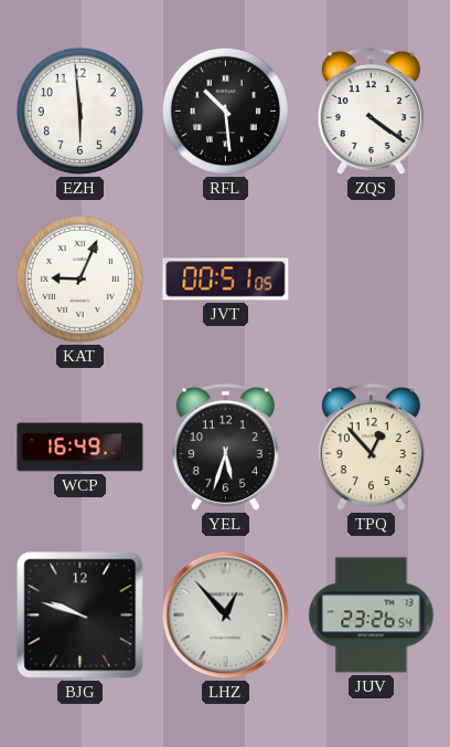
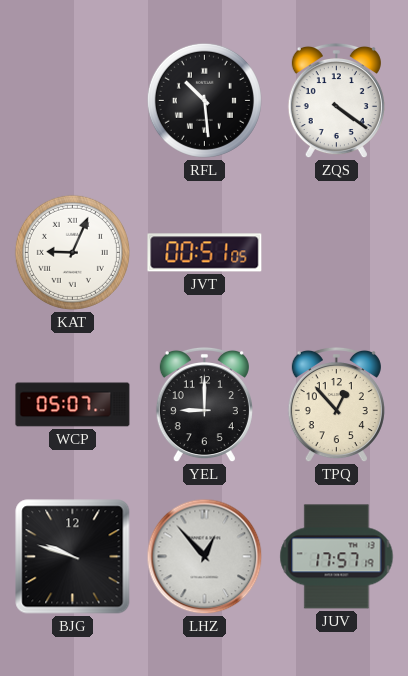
EZH: 5:59 -> none (79, 111)
WCP: 16:49 -> 05:07 (73, 405)
YEL: 5:33 -> 9:00 (204, 405)
JUV: 23:26 -> 17:57 (337, 557)
